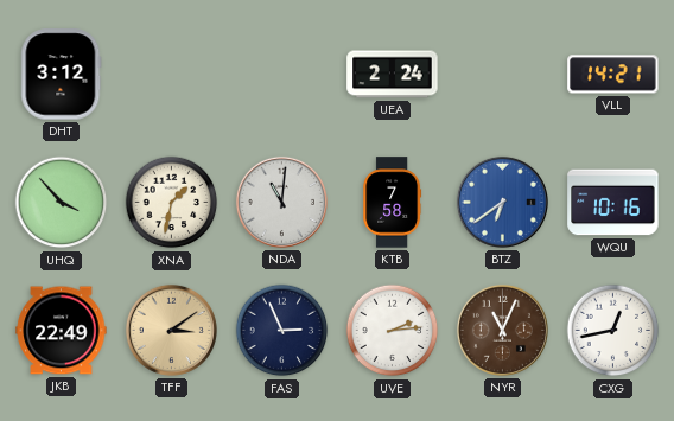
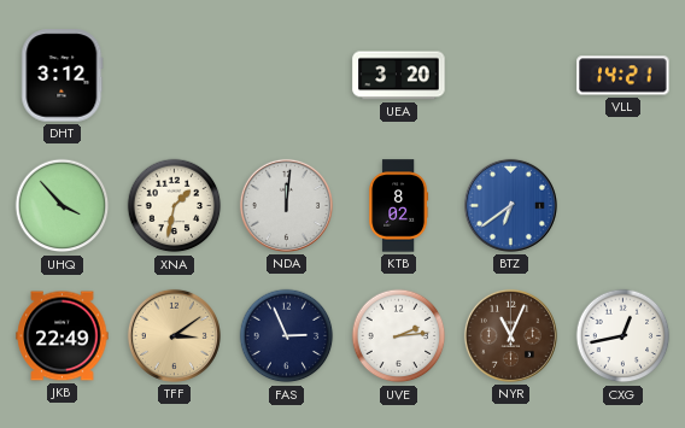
UEA: 2:24 -> 3:20 (399, 76)
NDA: 11:01 -> 12:01 (286, 205)
KTB: 7:58 -> 8:02 (399, 206)
WQU: 10:16 -> none (613, 203)
